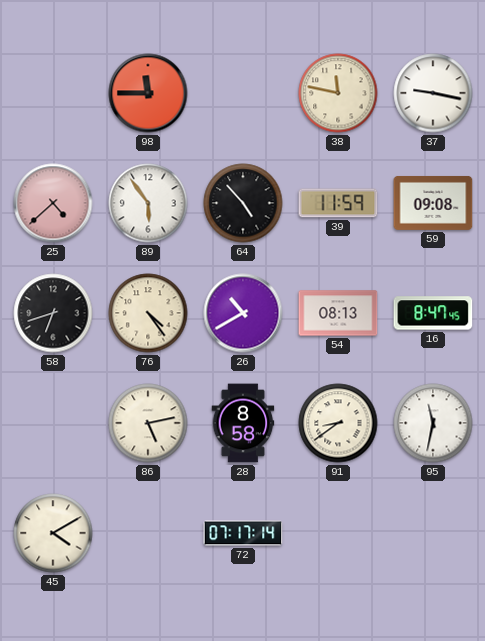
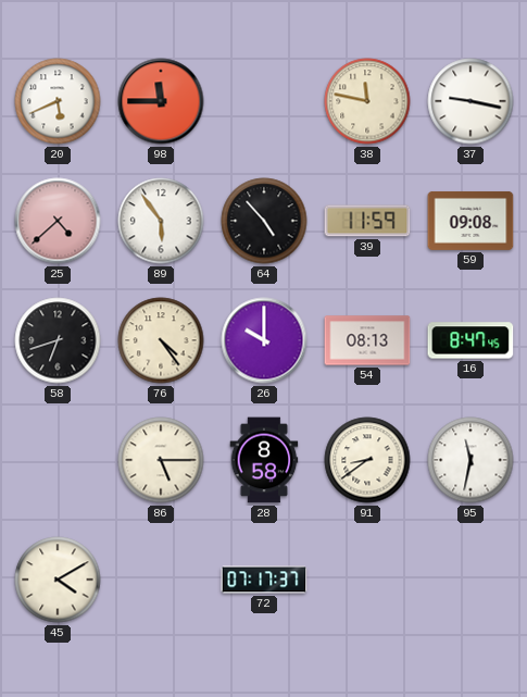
20: none -> 5:41 (58, 101)
26: 10:40 -> 10:00 (264, 340)
86: 5:13 -> 5:15 (161, 460)
72: 07:17:14 -> 07:17:37 (264, 580)
